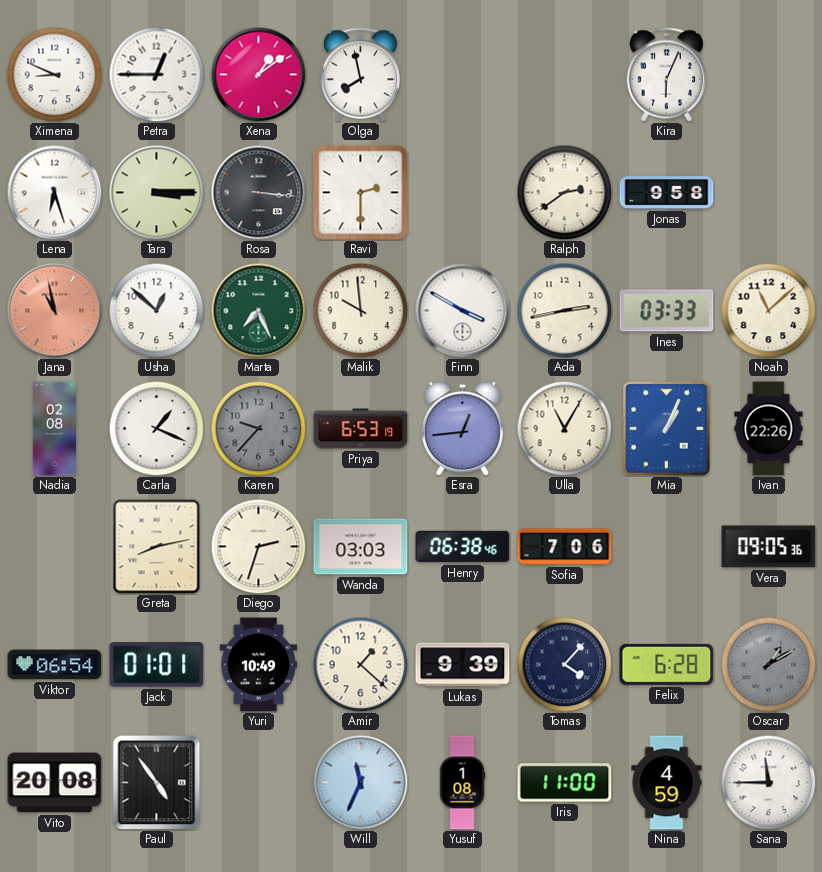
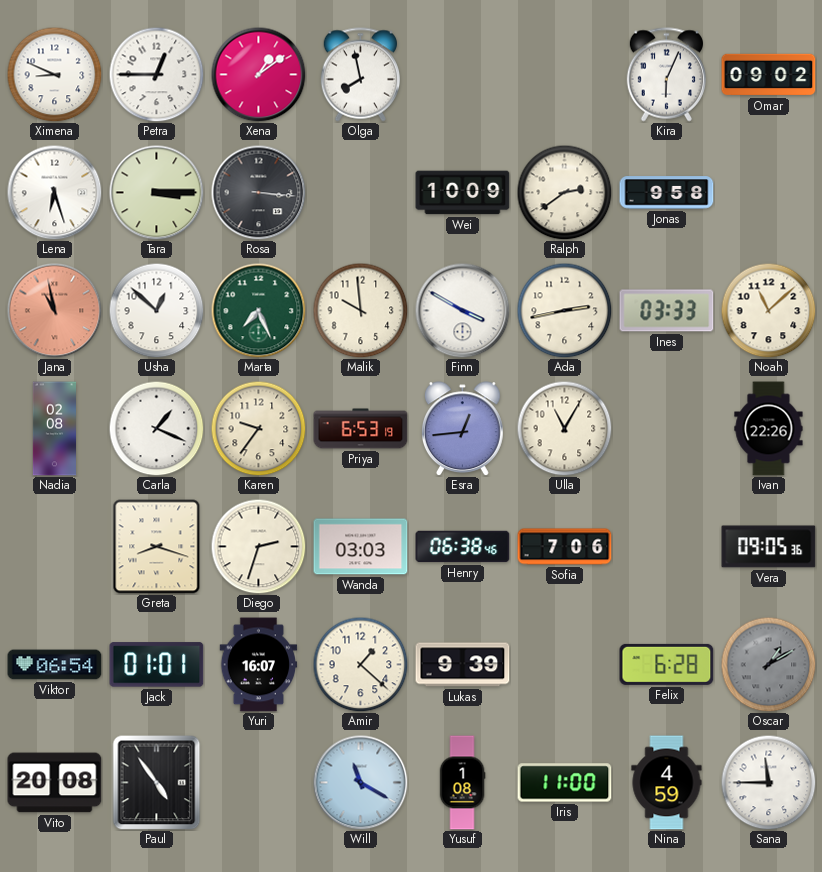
Omar: none -> 09:02 (769, 75)
Ravi: 2:30 -> none (361, 193)
Wei: none -> 10:09 (463, 193)
Karen: 9:37 -> 9:36 (258, 428)
Karen dial: grey -> cream (258, 428)
Mia: 1:04 -> none (667, 429)
Greta: 8:13 -> 8:18 (157, 547)
Yuri: 10:49 -> 16:07 (259, 665)
Tomas: 4:07 -> none (564, 664)
Will: 11:34 -> 11:20 (360, 782)
